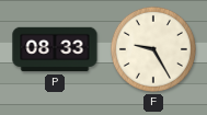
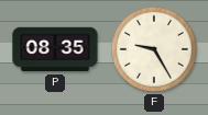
P: 08:33 -> 08:35 (55, 49)
